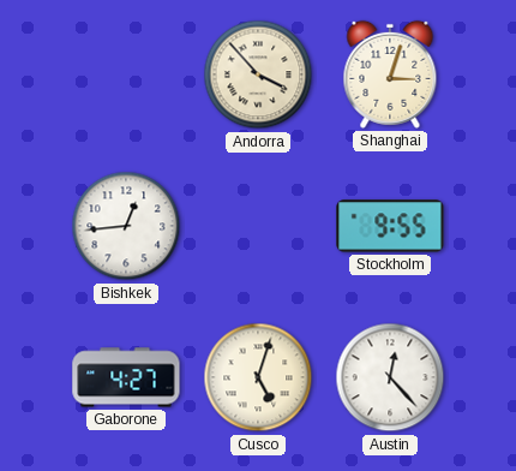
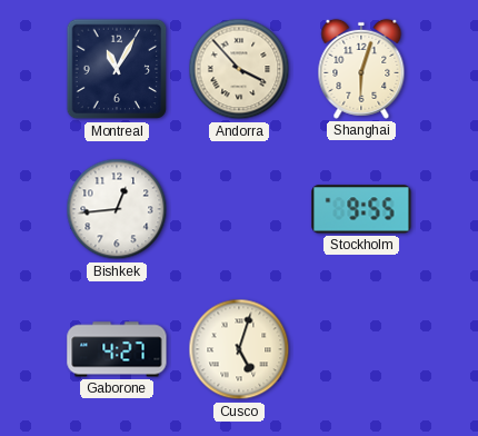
Montreal: none -> 11:05 (117, 69)
Shanghai: 3:03 -> 6:03 (361, 69)
Austin: 12:23 -> none (390, 377)
